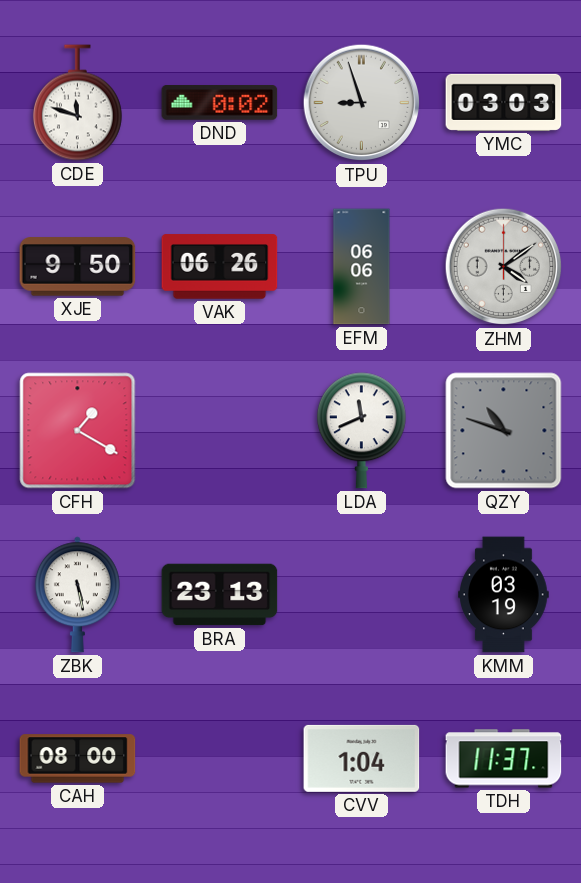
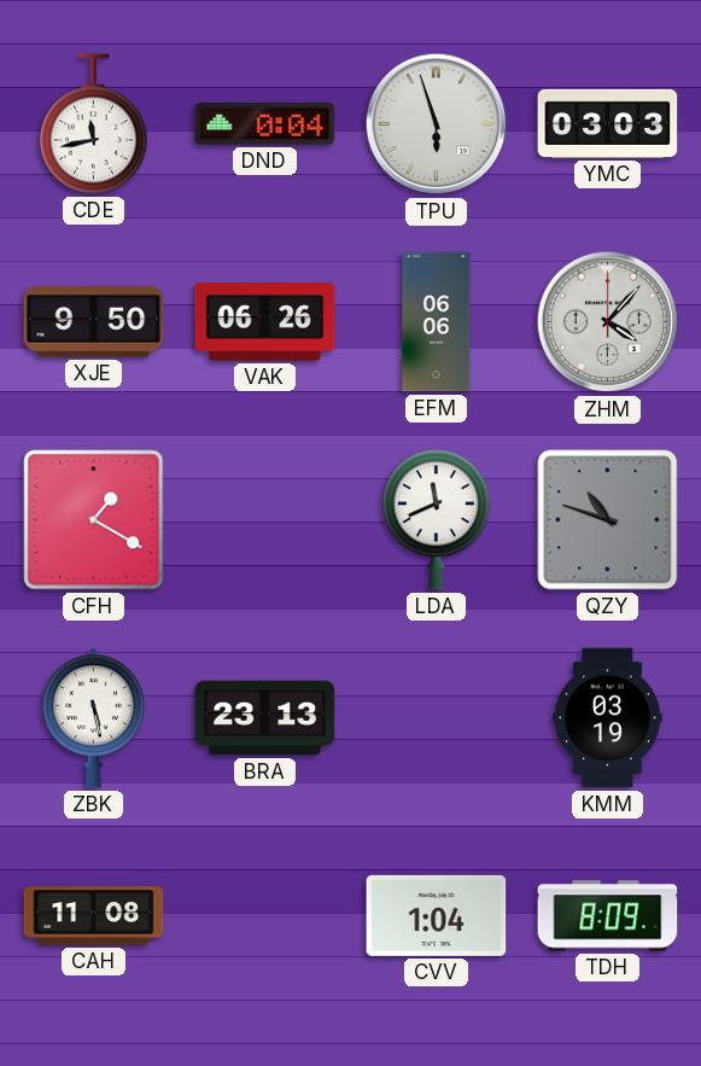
CDE: 11:48 -> 11:43 (93, 124)
DND: 0:02 -> 0:04 (265, 124)
TPU: 8:57 -> 5:57 (437, 124)
ZHM: 4:09 -> 4:07 (608, 322)
CAH: 08:00 -> 11:08 (94, 916)
TDH: 11:37 -> 8:09 (608, 916)
